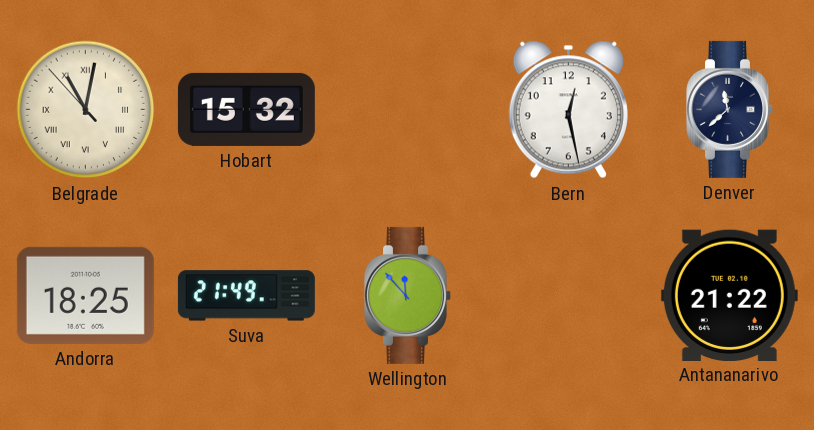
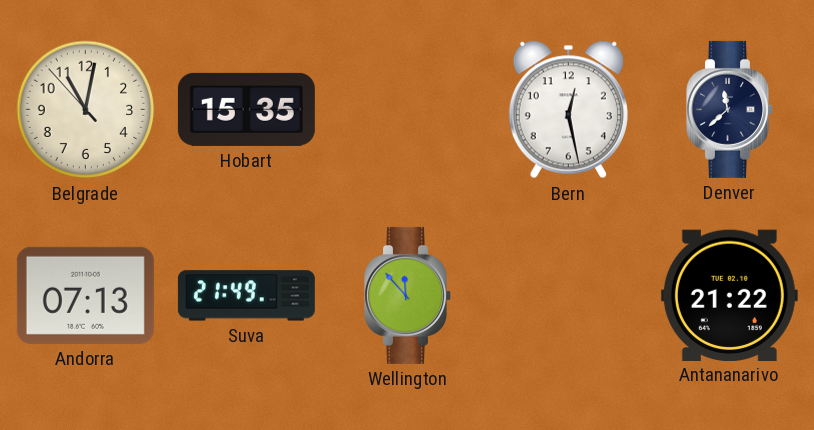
Belgrade numerals: Roman -> Arabic (86, 110)
Hobart: 15:32 -> 15:35 (246, 109)
Andorra: 18:25 -> 07:13 (85, 295)
